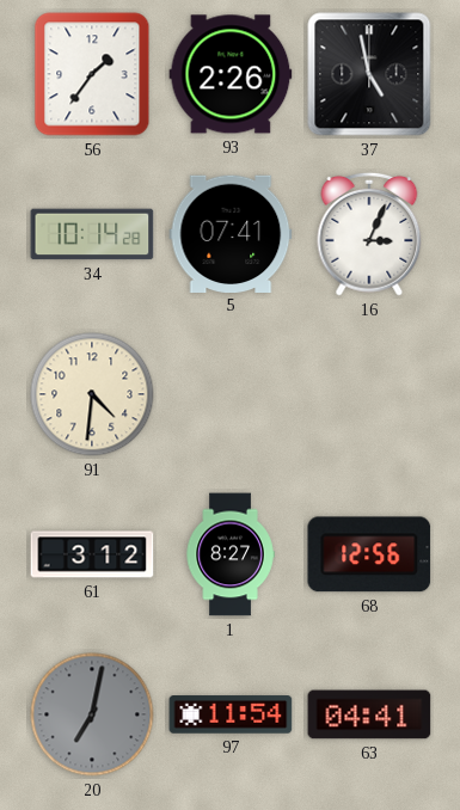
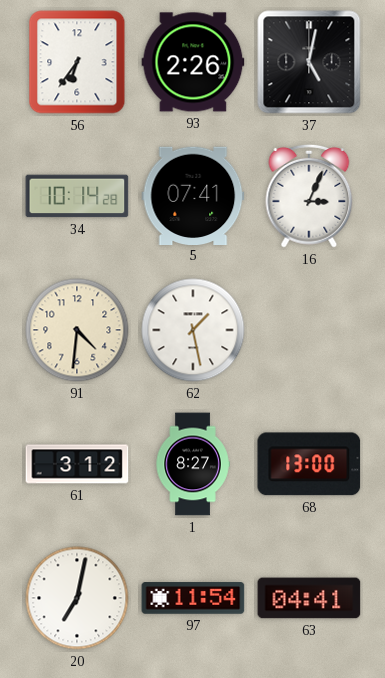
56: 1:36 -> 6:36 (77, 62)
37: 4:58 -> 5:02 (309, 62)
62: none -> 1:28 (193, 330)
68: 12:56 -> 13:00 (309, 464)
20 dial: grey -> white (77, 598)
